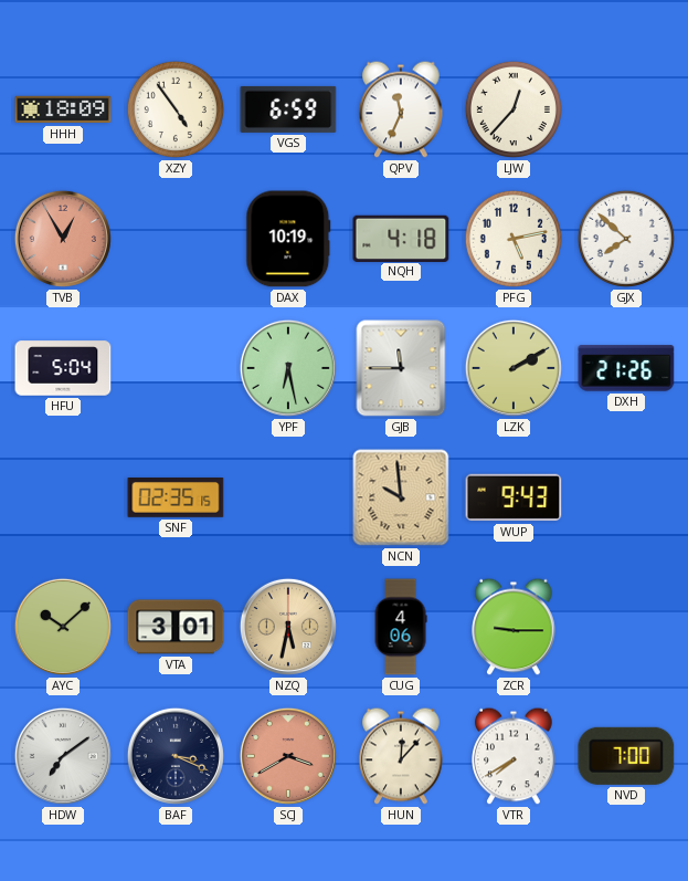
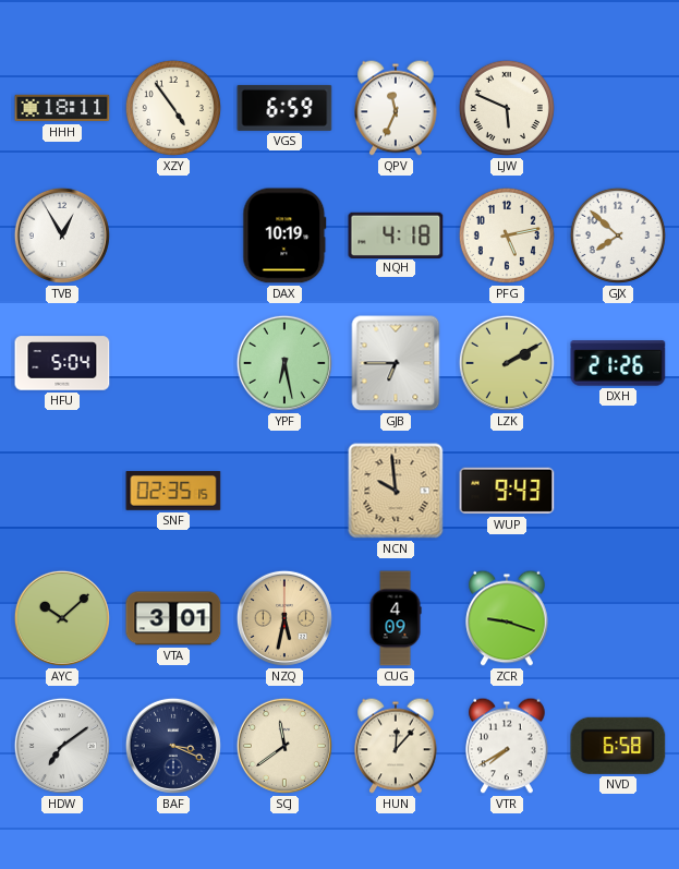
HHH: 18:09 -> 18:11 (62, 108)
LJW: 12:37 -> 5:49 (507, 108)
TVB dial: salmon -> white (62, 236)
GJB: 11:45 -> 6:45 (396, 363)
CUG: 4:06 -> 4:09 (396, 618)
ZCR: 9:15 -> 9:18 (507, 618)
SCJ: 3:40 -> 11:39 (284, 746)
SCJ dial: salmon -> cream (284, 746)
NVD: 7:00 -> 6:58 (618, 746)
